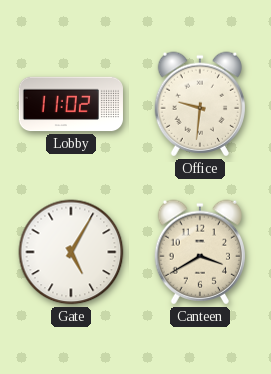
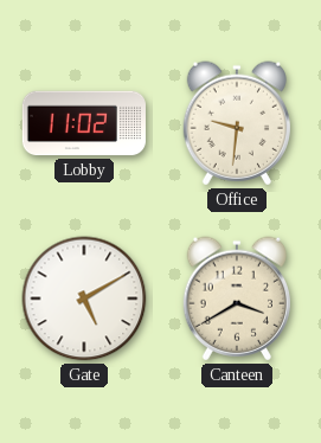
Gate: 5:05 -> 5:10 (84, 298)
